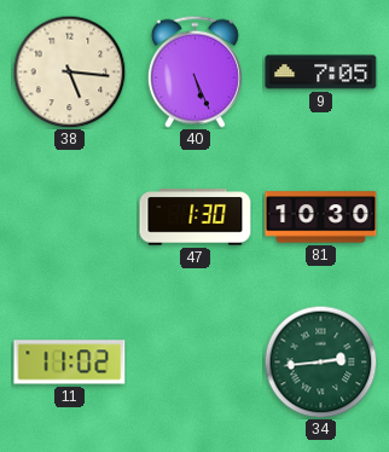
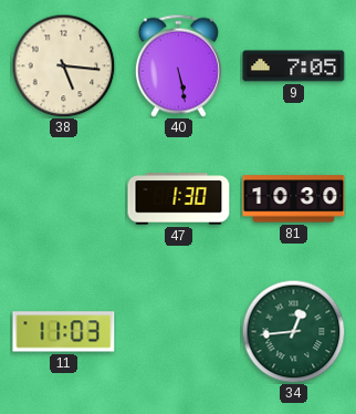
40: 5:26 -> 5:28 (178, 65)
11: 11:02 -> 11:03 (64, 332)
34: 2:44 -> 12:44 (293, 331)
